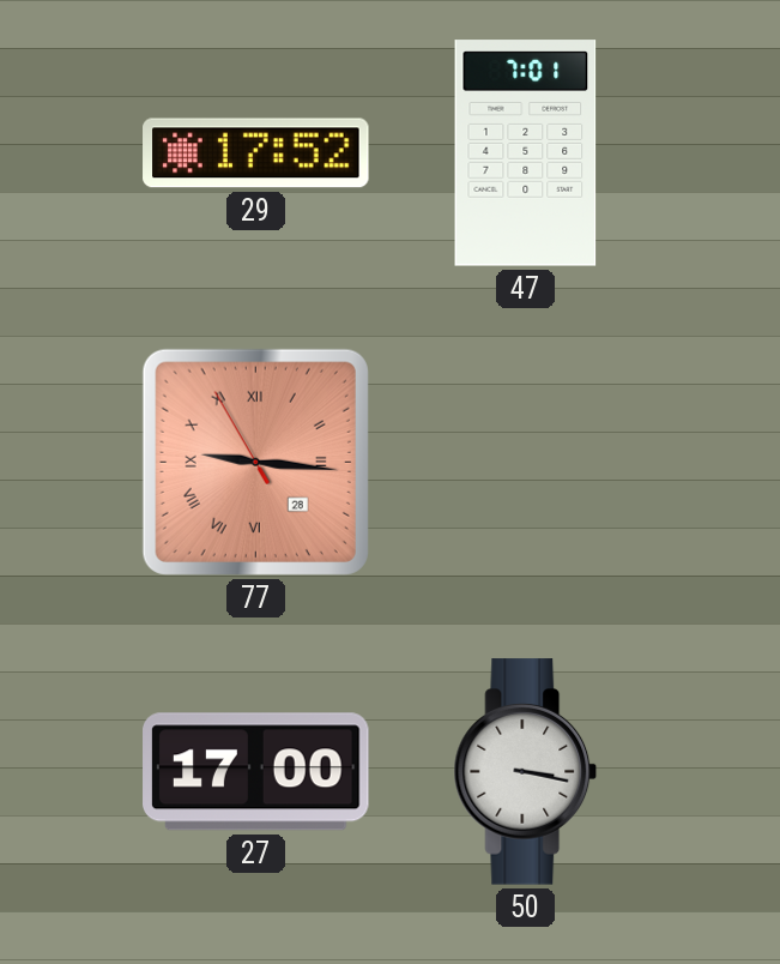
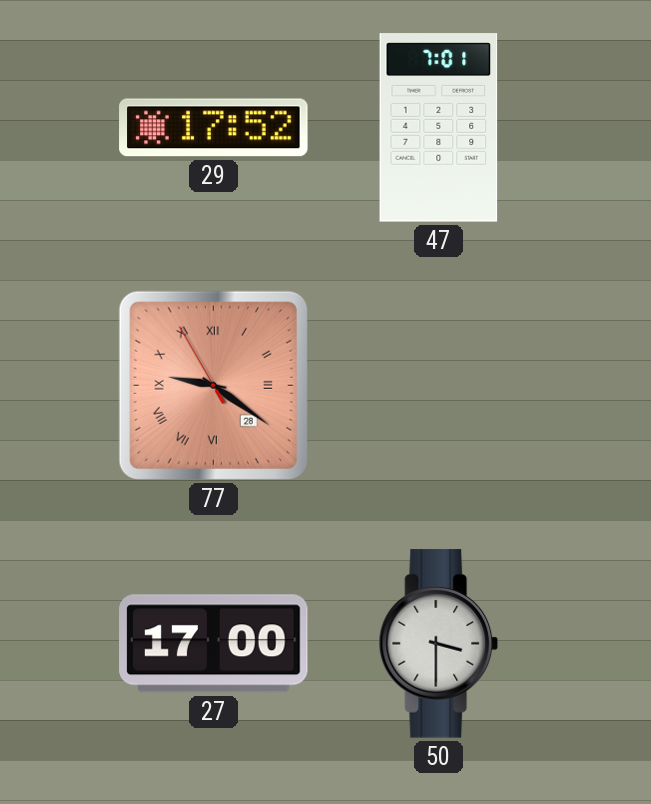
77: 9:15 -> 9:20 (213, 385)
50: 3:17 -> 3:30 (439, 644)
